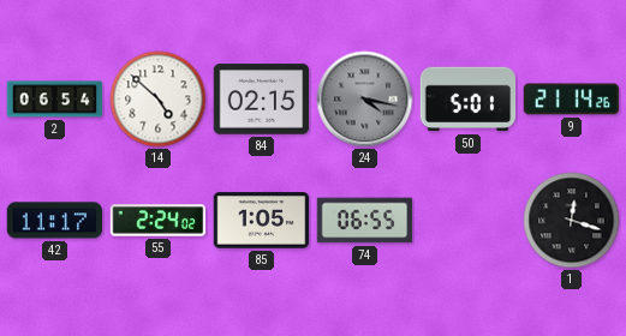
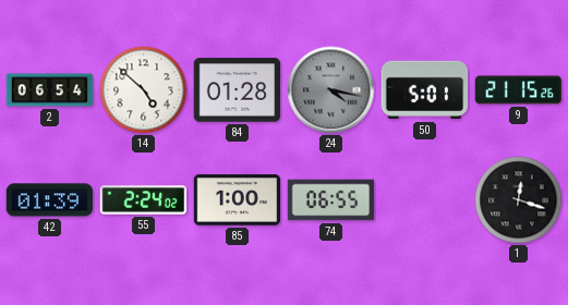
84: 02:15 -> 01:28 (238, 90)
9: 21:14 -> 21:15 (519, 90)
42: 11:17 -> 01:39 (50, 200)
85: 1:05 -> 1:00 (238, 200)
